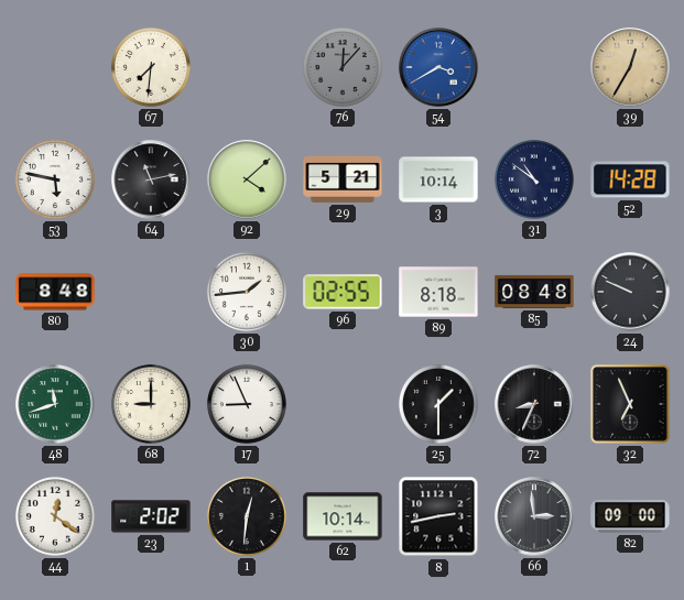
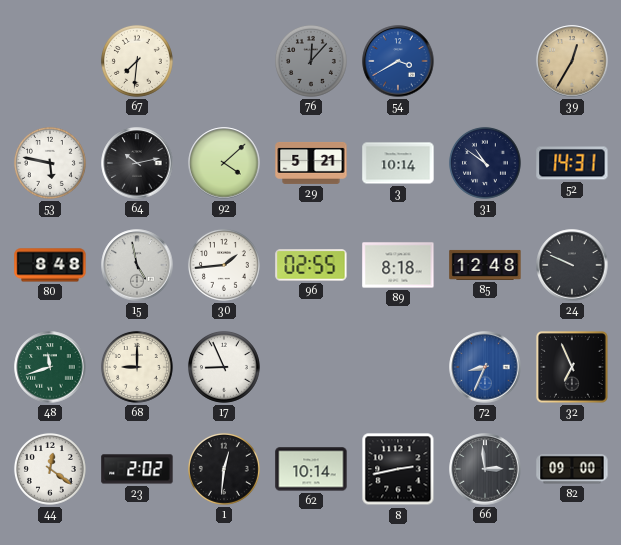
64: 11:13 -> 10:13 (137, 163)
52: 14:28 -> 14:31 (572, 163)
15: none -> 4:58 (137, 265)
85: 08:48 -> 12:48 (485, 265)
25: 1:30 -> none (438, 404)
72 dial: black -> blue (485, 367)
